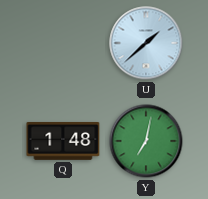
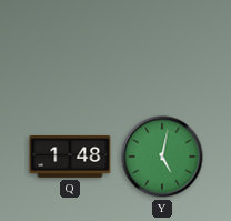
U: 1:38 -> none (146, 43)
Y: 7:02 -> 5:02 (162, 157)
